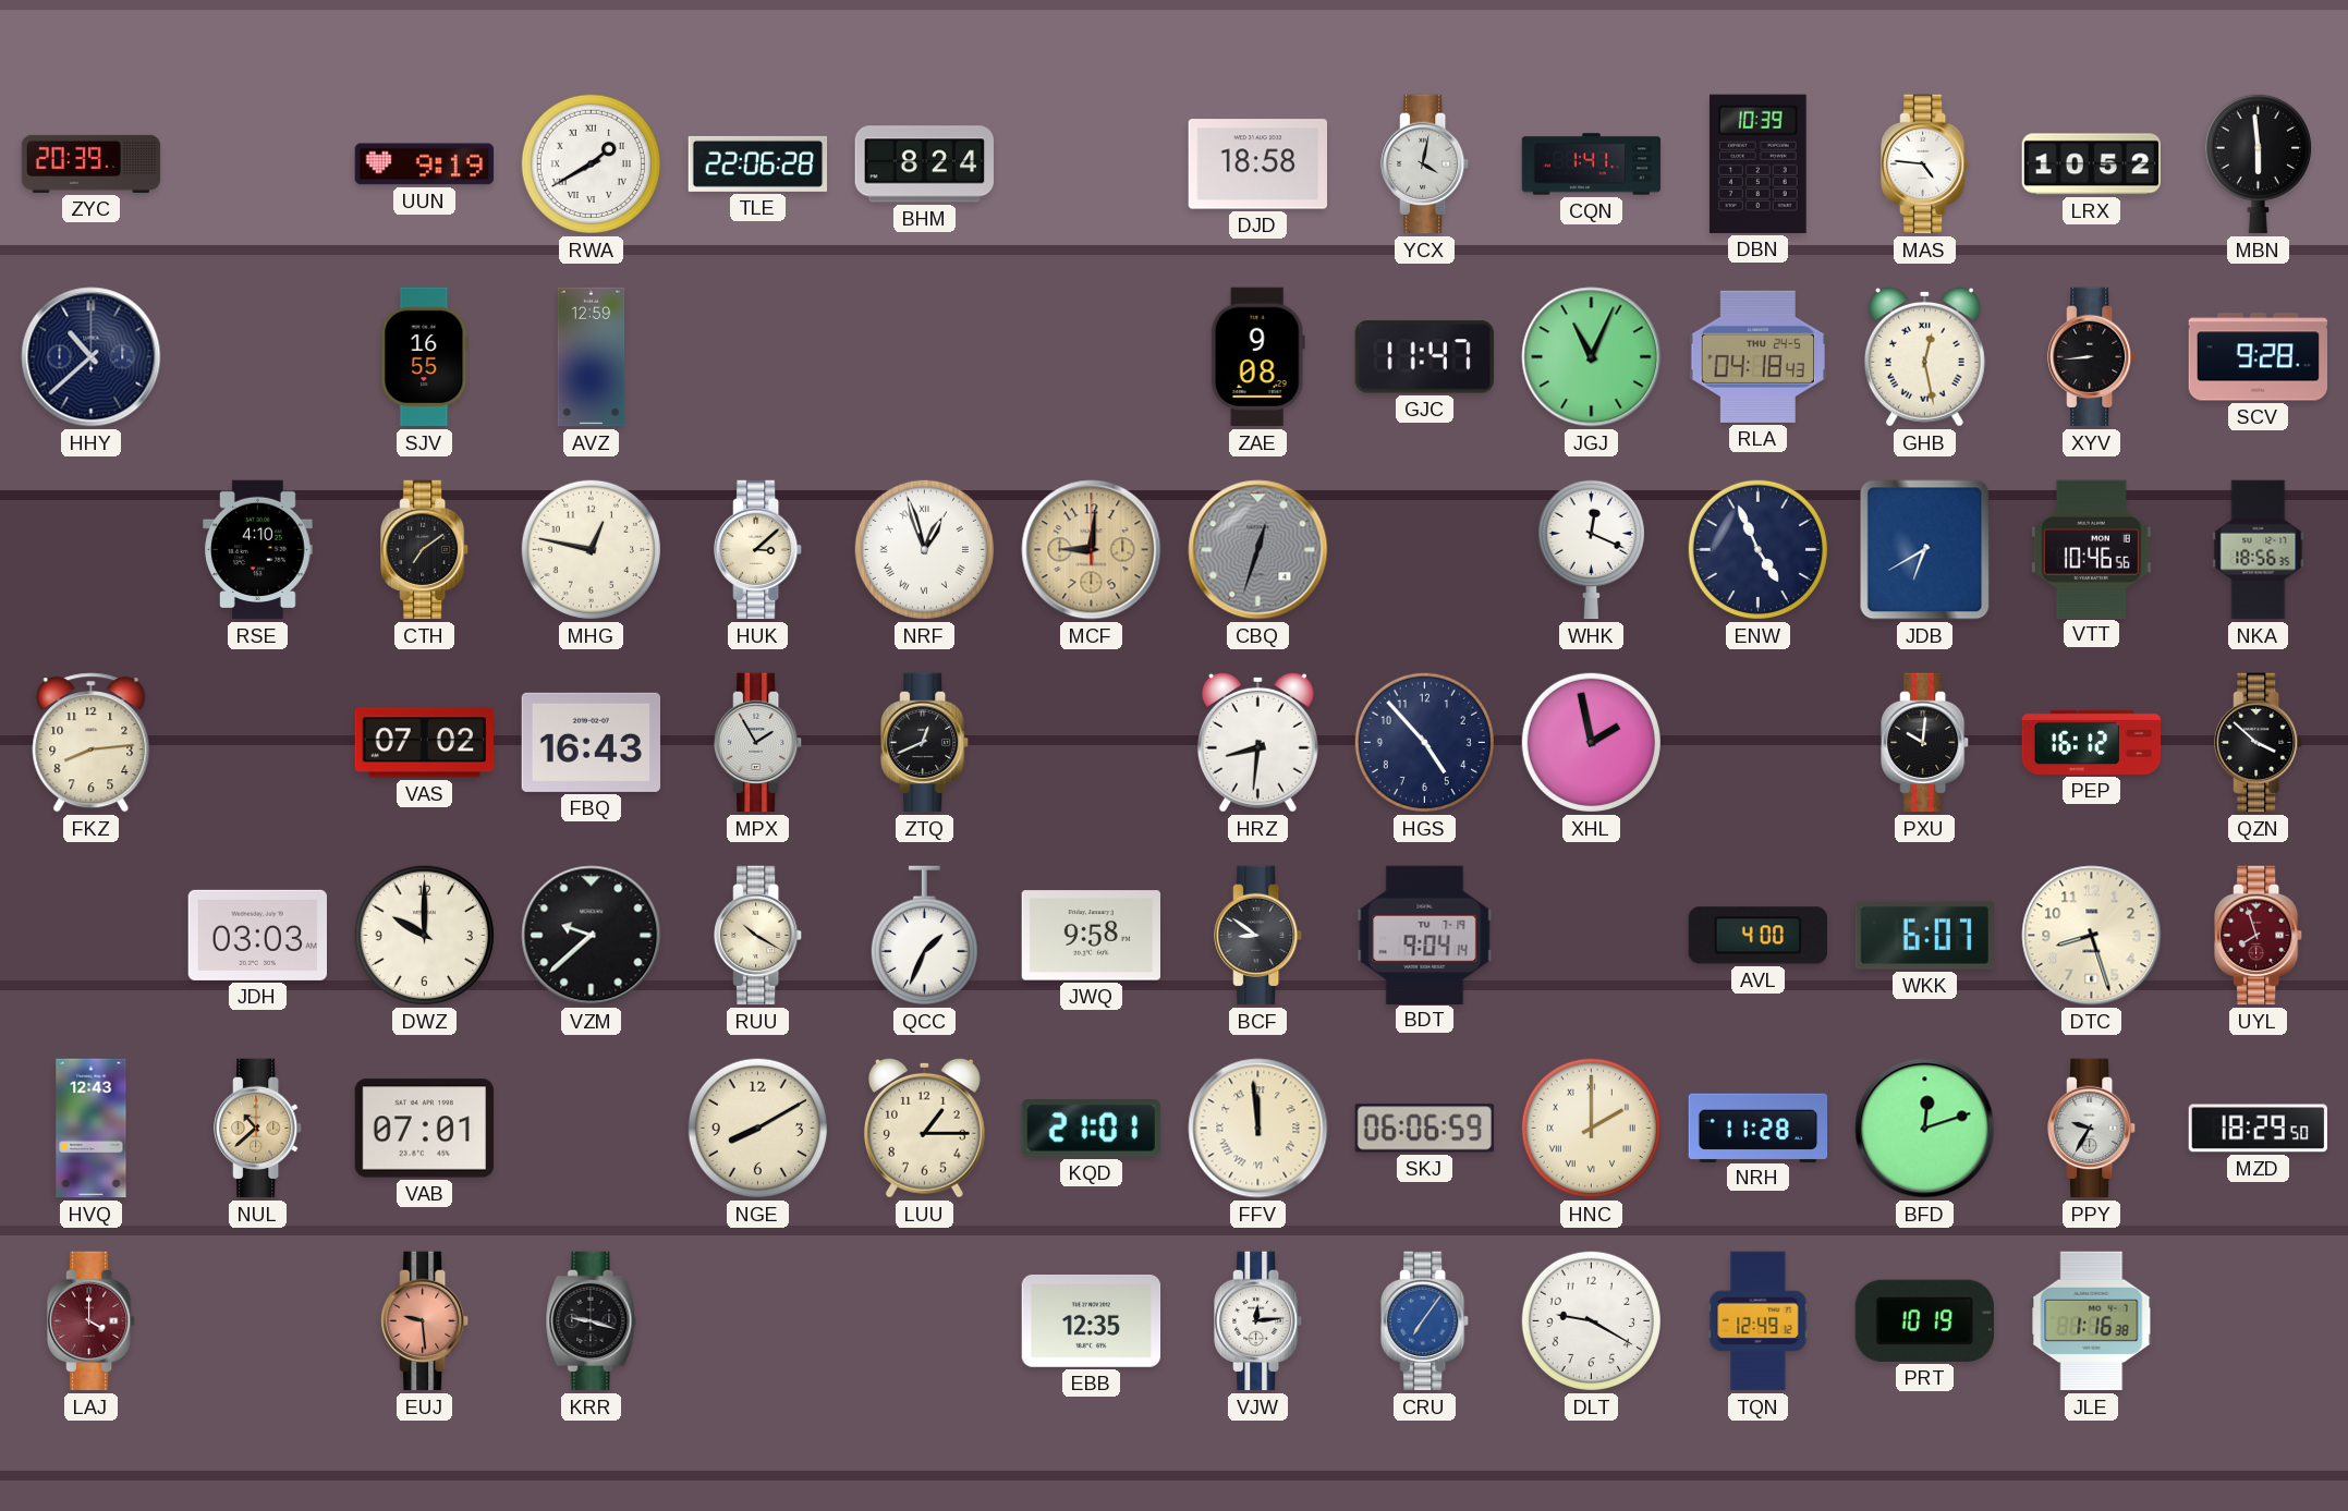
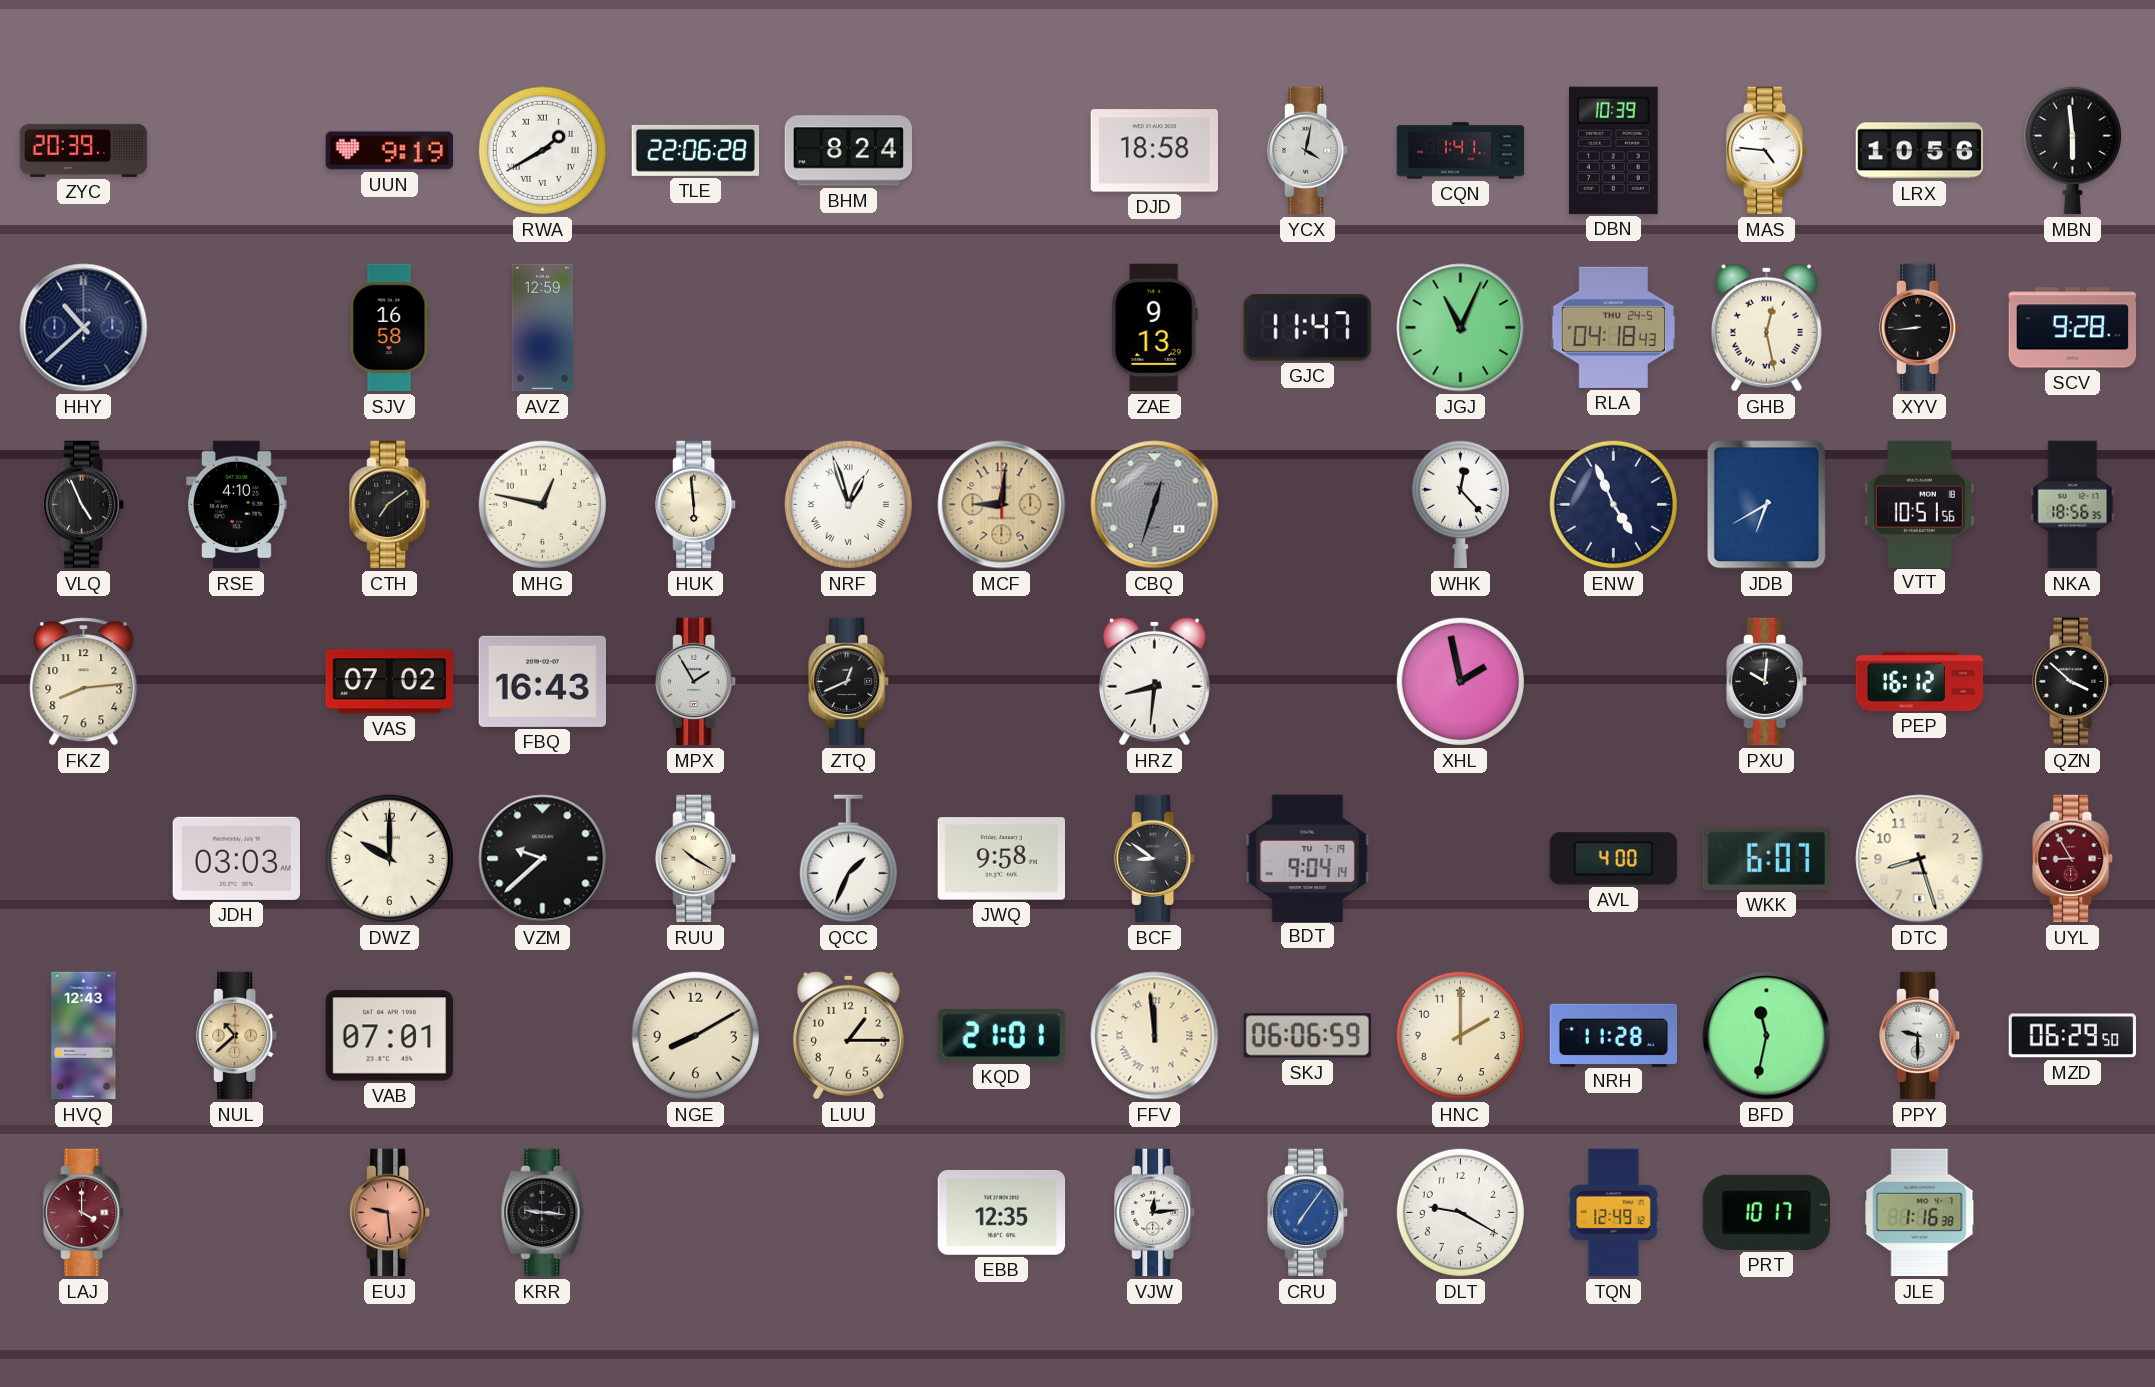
LRX: 10:52 -> 10:56 (1920, 151)
SJV: 16:55 -> 16:58 (390, 328)
ZAE: 9:08 -> 9:13 (1154, 328)
VLQ: none -> 4:56 (84, 505)
HUK: 3:08 -> 5:59 (696, 505)
WHK: 12:19 -> 12:23 (1460, 504)
VTT: 10:46 -> 10:51 (1919, 504)
HGS: 4:53 -> none (1424, 742)
UYL: 7:57 -> 8:55 (2073, 859)
HNC numerals: Roman -> Arabic (1460, 1035)
BFD: 12:12 -> 11:32 (1767, 1036)
PPY: 9:35 -> 9:30 (1920, 1036)
MZD: 18:29 -> 06:29 (2072, 1036)
KRR: 9:18 -> 9:16 (543, 1213)
PRT: 10:19 -> 10:17 (1766, 1212)
